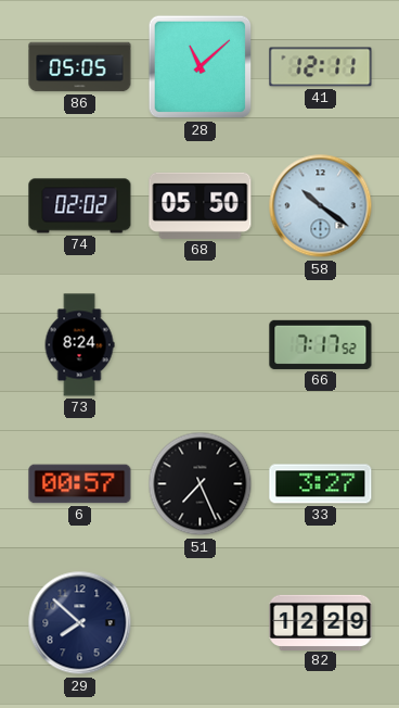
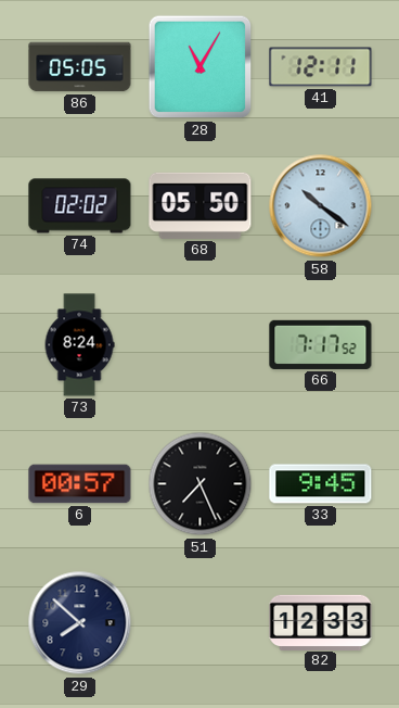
28: 11:08 -> 11:05 (201, 67)
33: 3:27 -> 9:45 (321, 484)
82: 12:29 -> 12:33 (321, 622)
